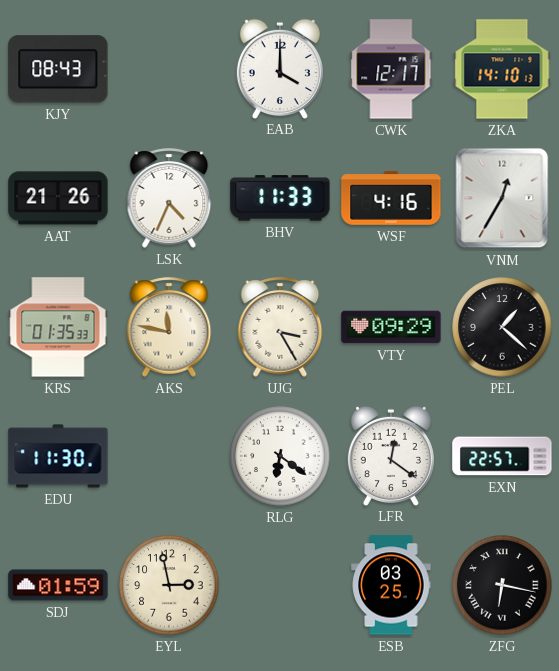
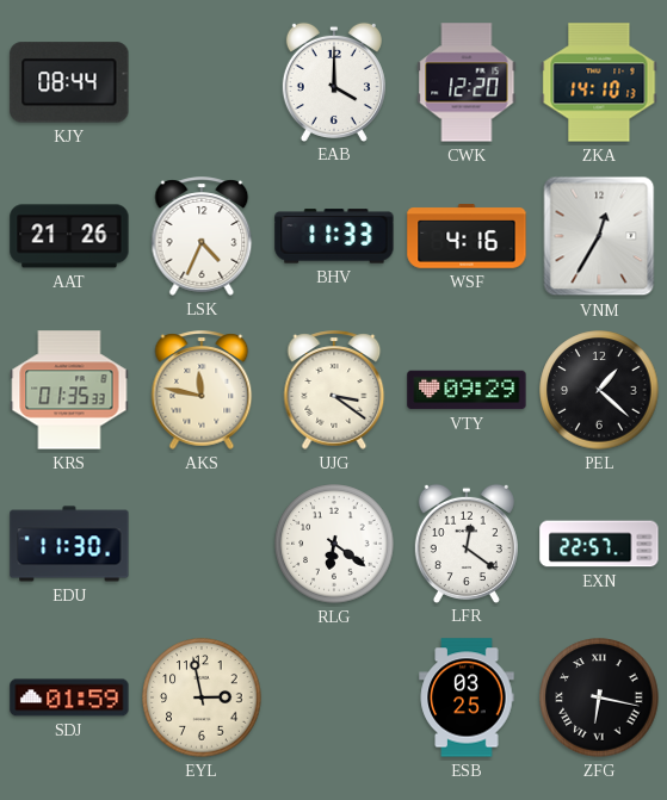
KJY: 08:43 -> 08:44 (69, 82)
CWK: 12:17 -> 12:20 (467, 82)
UJG: 3:25 -> 3:21 (334, 390)
